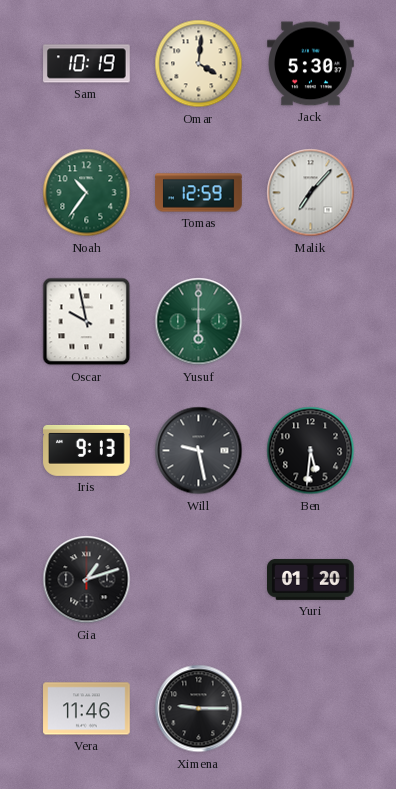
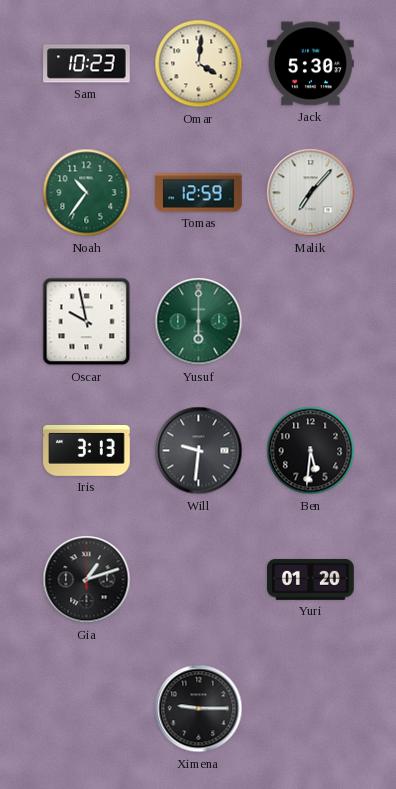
Sam: 10:19 -> 10:23 (87, 64)
Iris: 9:13 -> 3:13 (87, 450)
Will: 9:28 -> 9:31 (199, 451)
Vera: 11:46 -> none (87, 709)
